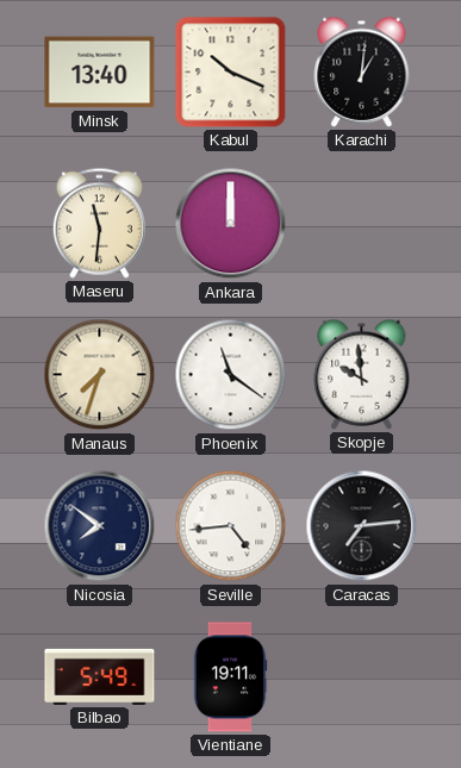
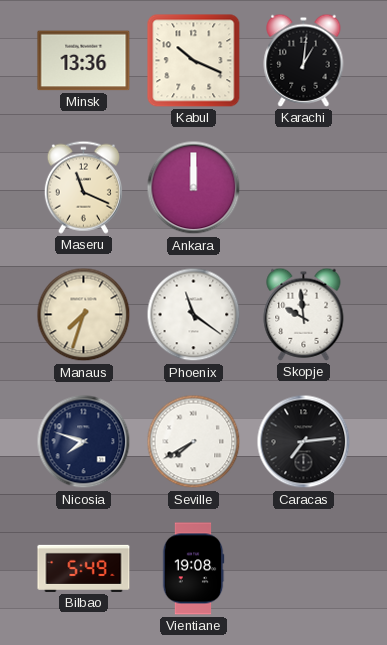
Minsk: 13:40 -> 13:36 (84, 61)
Maseru: 11:31 -> 11:19 (83, 187)
Nicosia: 7:51 -> 7:48 (84, 442)
Seville: 4:44 -> 7:40 (194, 442)
Vientiane: 19:11 -> 19:08 (193, 569)
